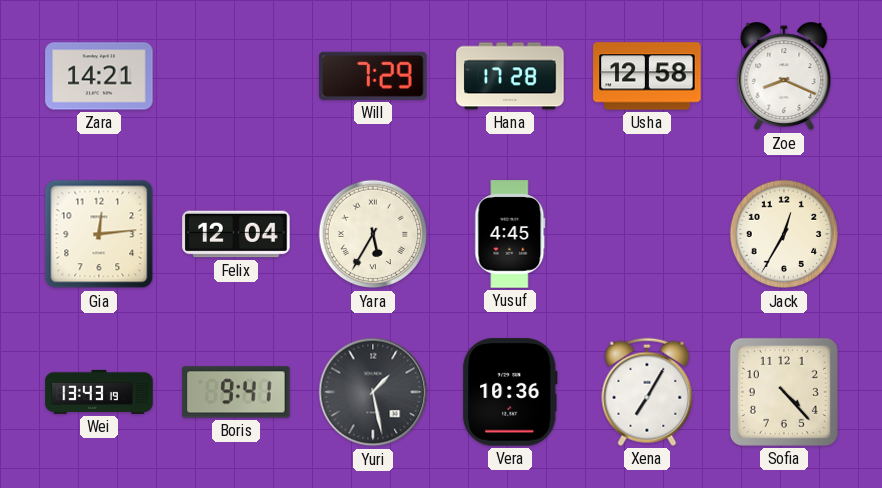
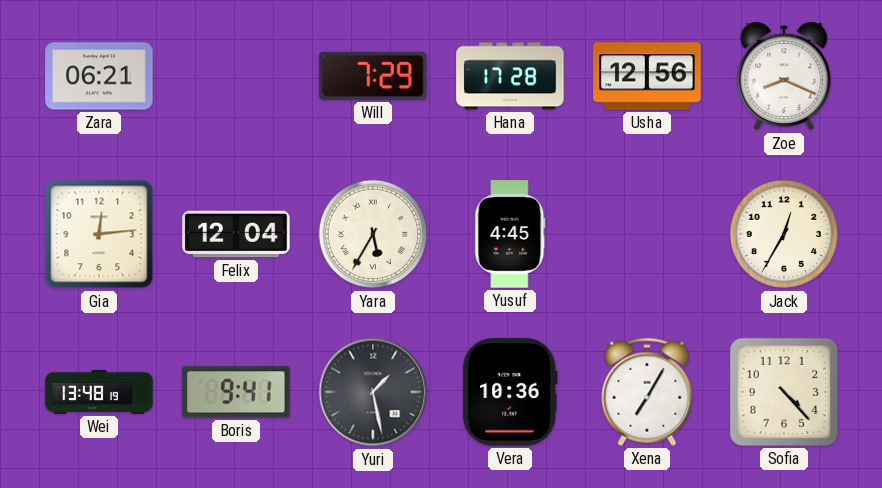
Zara: 14:21 -> 06:21 (99, 76)
Usha: 12:58 -> 12:56 (647, 76)
Wei: 13:43 -> 13:48 (99, 392)
